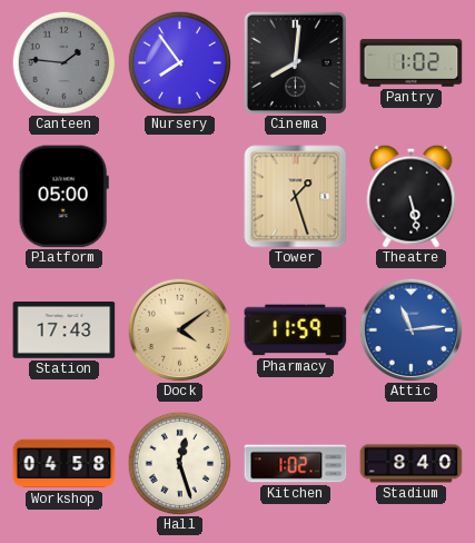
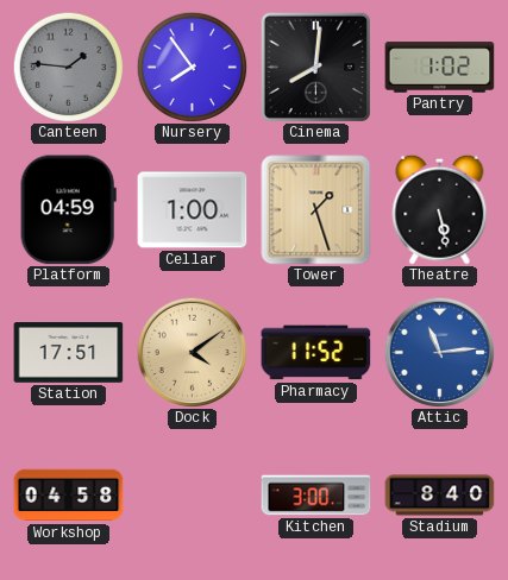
Platform: 05:00 -> 04:59 (68, 210)
Cellar: none -> 1:00 (193, 210)
Station: 17:43 -> 17:51 (69, 353)
Pharmacy: 11:59 -> 11:52 (316, 353)
Hall: 12:27 -> none (179, 463)
Kitchen: 1:02 -> 3:00 (316, 496)
